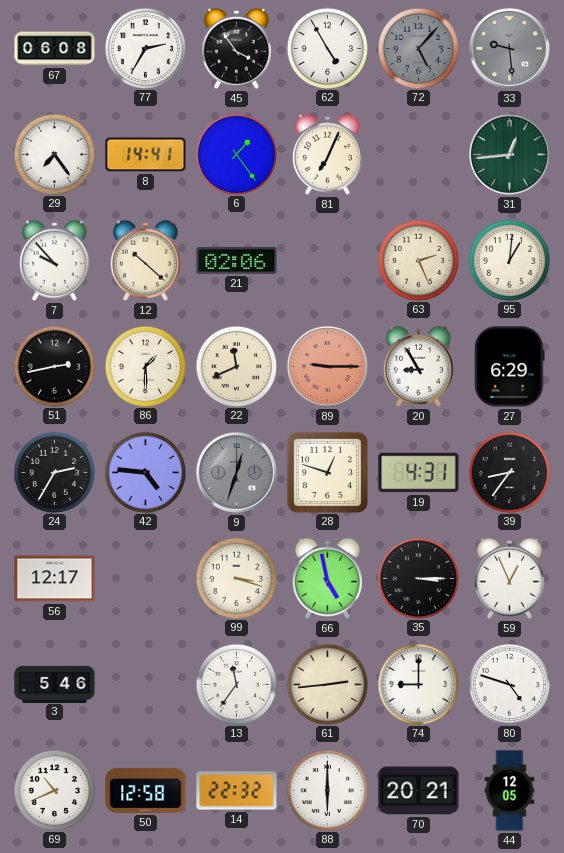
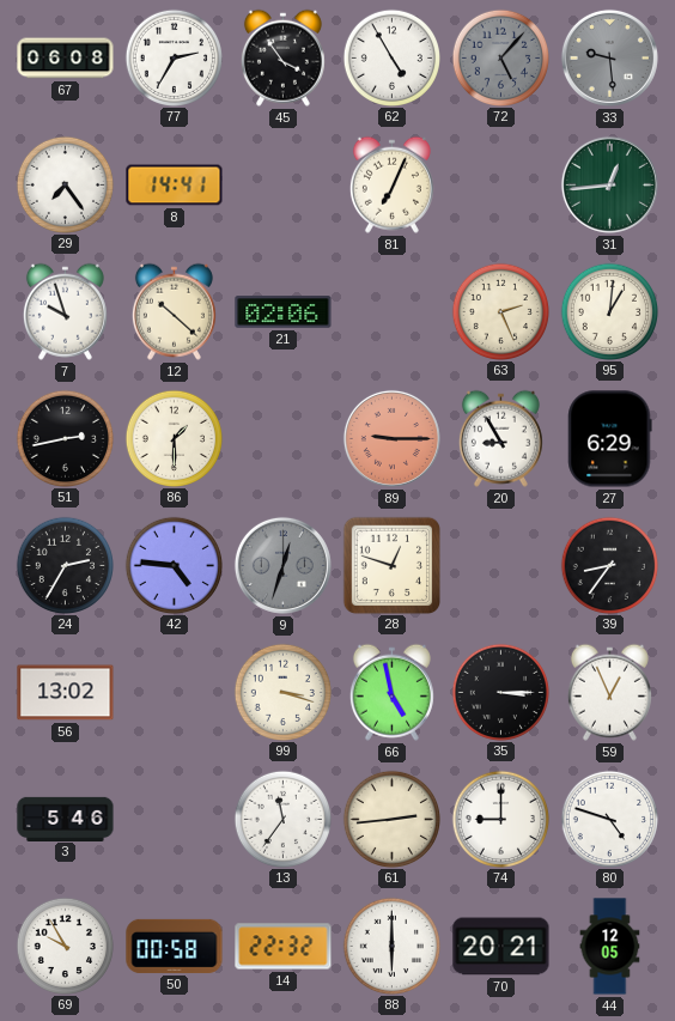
6: 1:24 -> none (236, 154)
7: 9:53 -> 9:57 (65, 311)
22: 11:41 -> none (236, 366)
19: 4:31 -> none (419, 473)
56: 12:17 -> 13:02 (66, 693)
69: 10:41 -> 9:55 (65, 946)
50: 12:58 -> 00:58 (175, 946)
